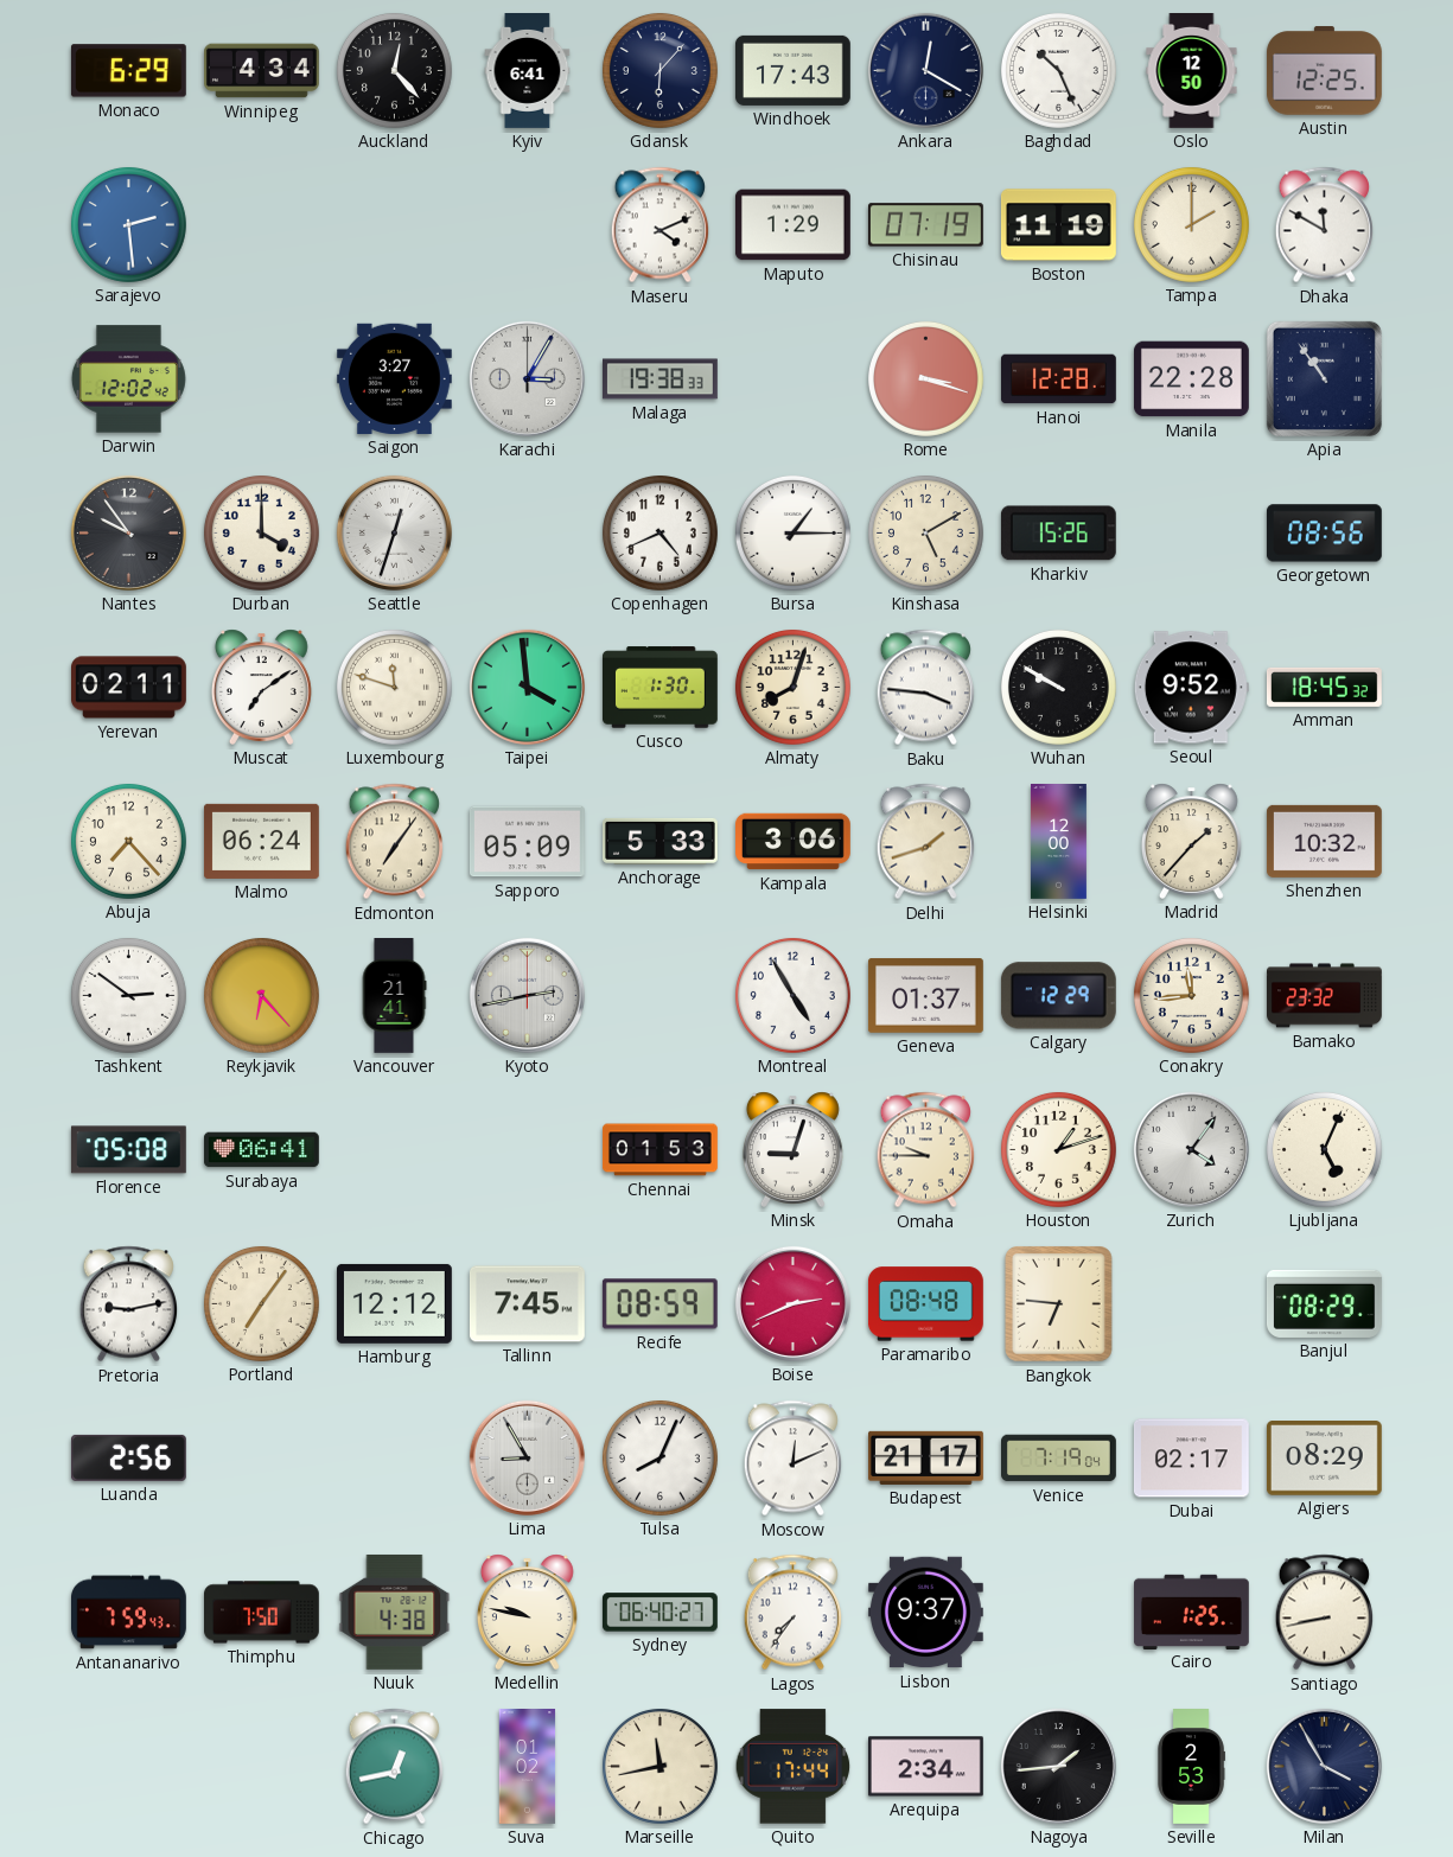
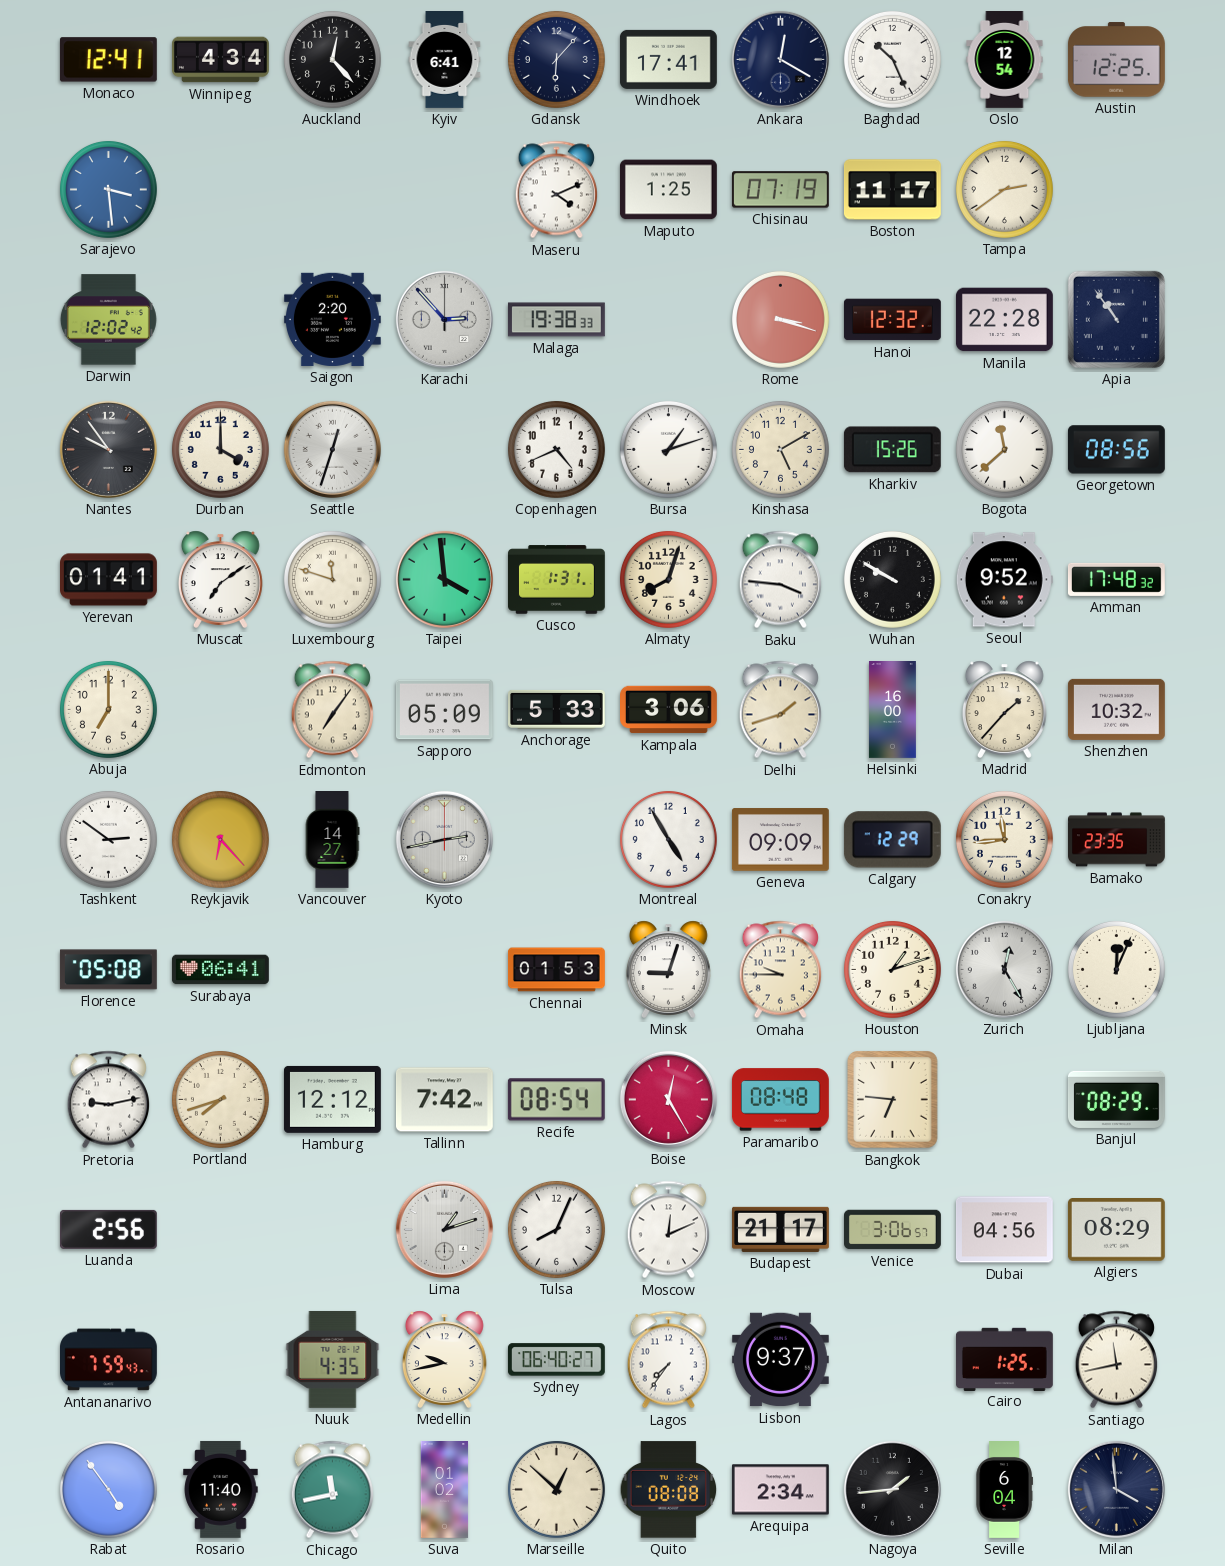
Monaco: 6:29 -> 12:41 (108, 60)
Windhoek: 17:43 -> 17:41 (668, 59)
Oslo: 12:50 -> 12:54 (1005, 60)
Sarajevo: 2:29 -> 3:29 (108, 189)
Maputo: 1:29 -> 1:25 (668, 190)
Boston: 11:19 -> 11:17 (892, 190)
Tampa: 2:00 -> 2:39 (1004, 189)
Dhaka: 11:50 -> none (1324, 225)
Saigon: 3:27 -> 2:20 (332, 319)
Karachi: 3:05 -> 2:53 (444, 319)
Hanoi: 12:28 -> 12:32 (892, 320)
Bursa: 1:15 -> 1:12 (668, 449)
Bogota: none -> 11:38 (1004, 449)
Yerevan: 02:11 -> 01:41 (109, 580)
Cusco: 1:30 -> 1:31 (557, 580)
Amman: 18:45 -> 17:48 (1116, 579)
Abuja: 7:23 -> 7:00 (108, 709)
Malmo: 06:24 -> none (261, 841)
Helsinki: 12:00 -> 16:00 (892, 710)
Vancouver: 21:41 -> 14:27 (332, 840)
Geneva: 01:37 -> 09:09 (780, 840)
Bamako: 23:32 -> 23:35 (1117, 840)
Zurich: 4:06 -> 12:25 (1004, 969)
Ljubljana: 5:04 -> 12:04 (1116, 969)
Portland: 7:06 -> 7:42 (220, 1099)
Tallinn: 7:45 -> 7:42 (444, 1100)
Recife: 08:59 -> 08:54 (556, 1100)
Boise: 2:41 -> 12:25 (668, 1099)
Lima: 8:55 -> 1:12 (444, 1229)
Venice: 7:19 -> 3:06 (893, 1230)
Dubai: 02:17 -> 04:56 (1004, 1230)
Thimphu: 7:50 -> none (262, 1613)
Nuuk: 4:38 -> 4:35 (333, 1359)
Medellin: 9:47 -> 9:43 (444, 1359)
Santiago: 8:43 -> 11:43 (1116, 1360)
Rabat: none -> 4:54 (108, 1489)
Rosario: none -> 11:40 (221, 1489)
Chicago: 12:43 -> 11:43 (332, 1490)
Marseille: 11:43 -> 12:52 (556, 1489)
Quito: 17:44 -> 08:08 (669, 1490)
Seville: 2:53 -> 6:04 (1004, 1490)
Milan: 3:55 -> 3:59 (1116, 1489)
